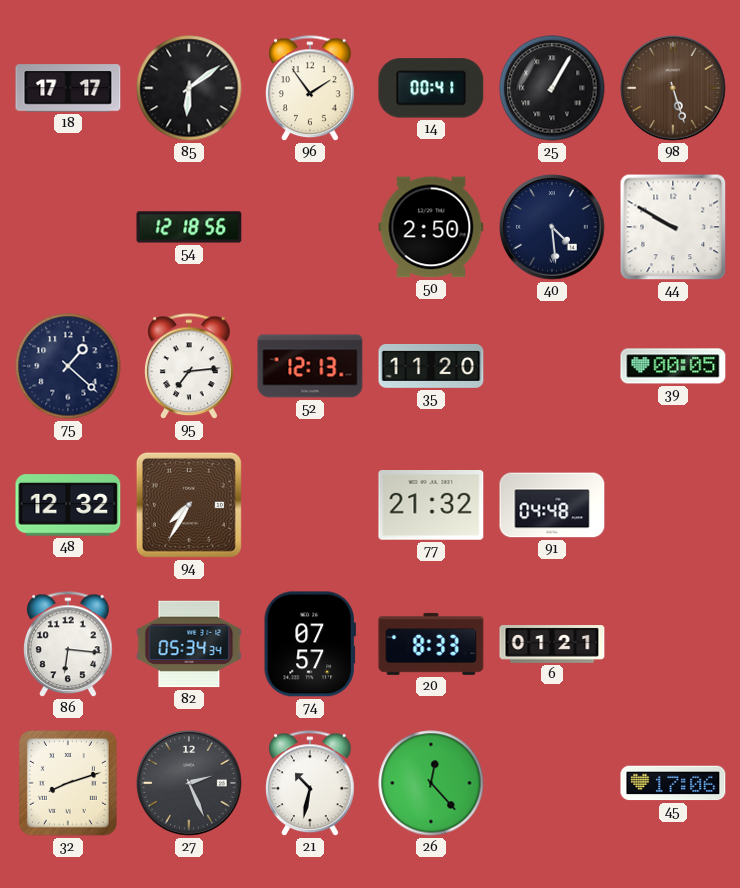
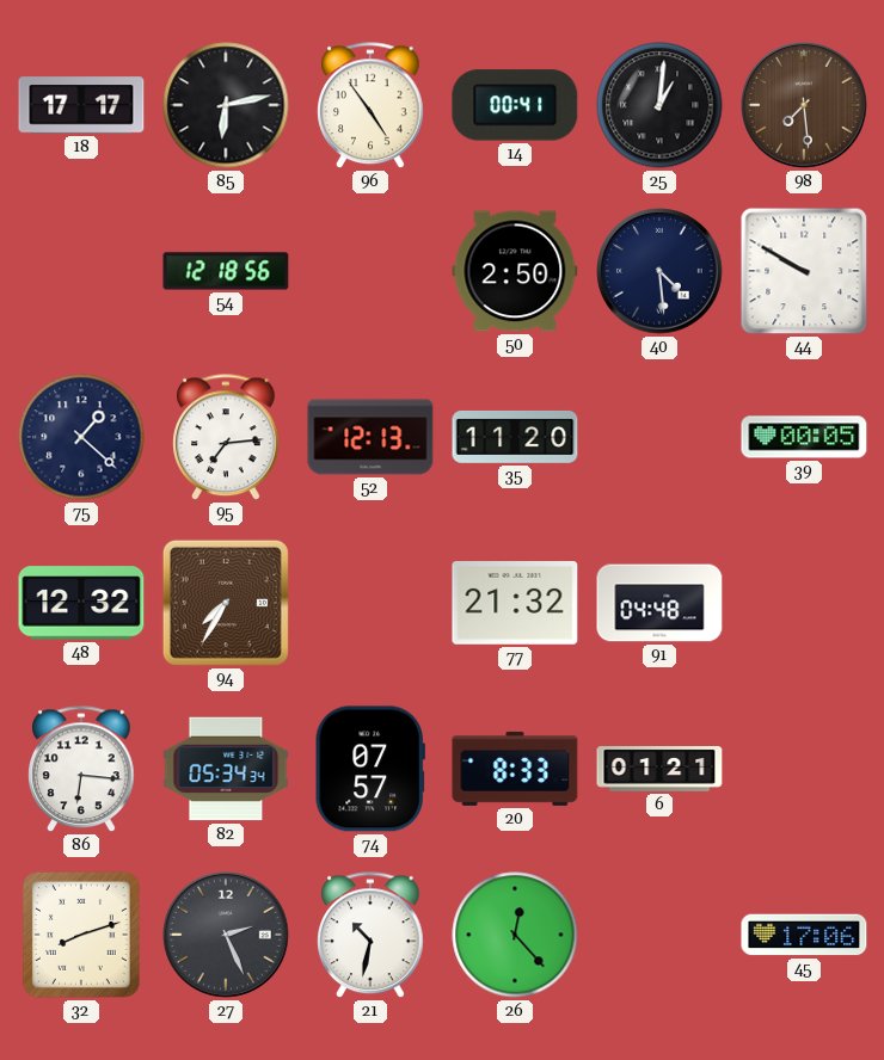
85: 6:09 -> 6:13 (226, 105)
96: 1:54 -> 4:54 (370, 106)
25: 1:05 -> 1:01 (659, 105)
98: 5:27 -> 7:29 (804, 105)
